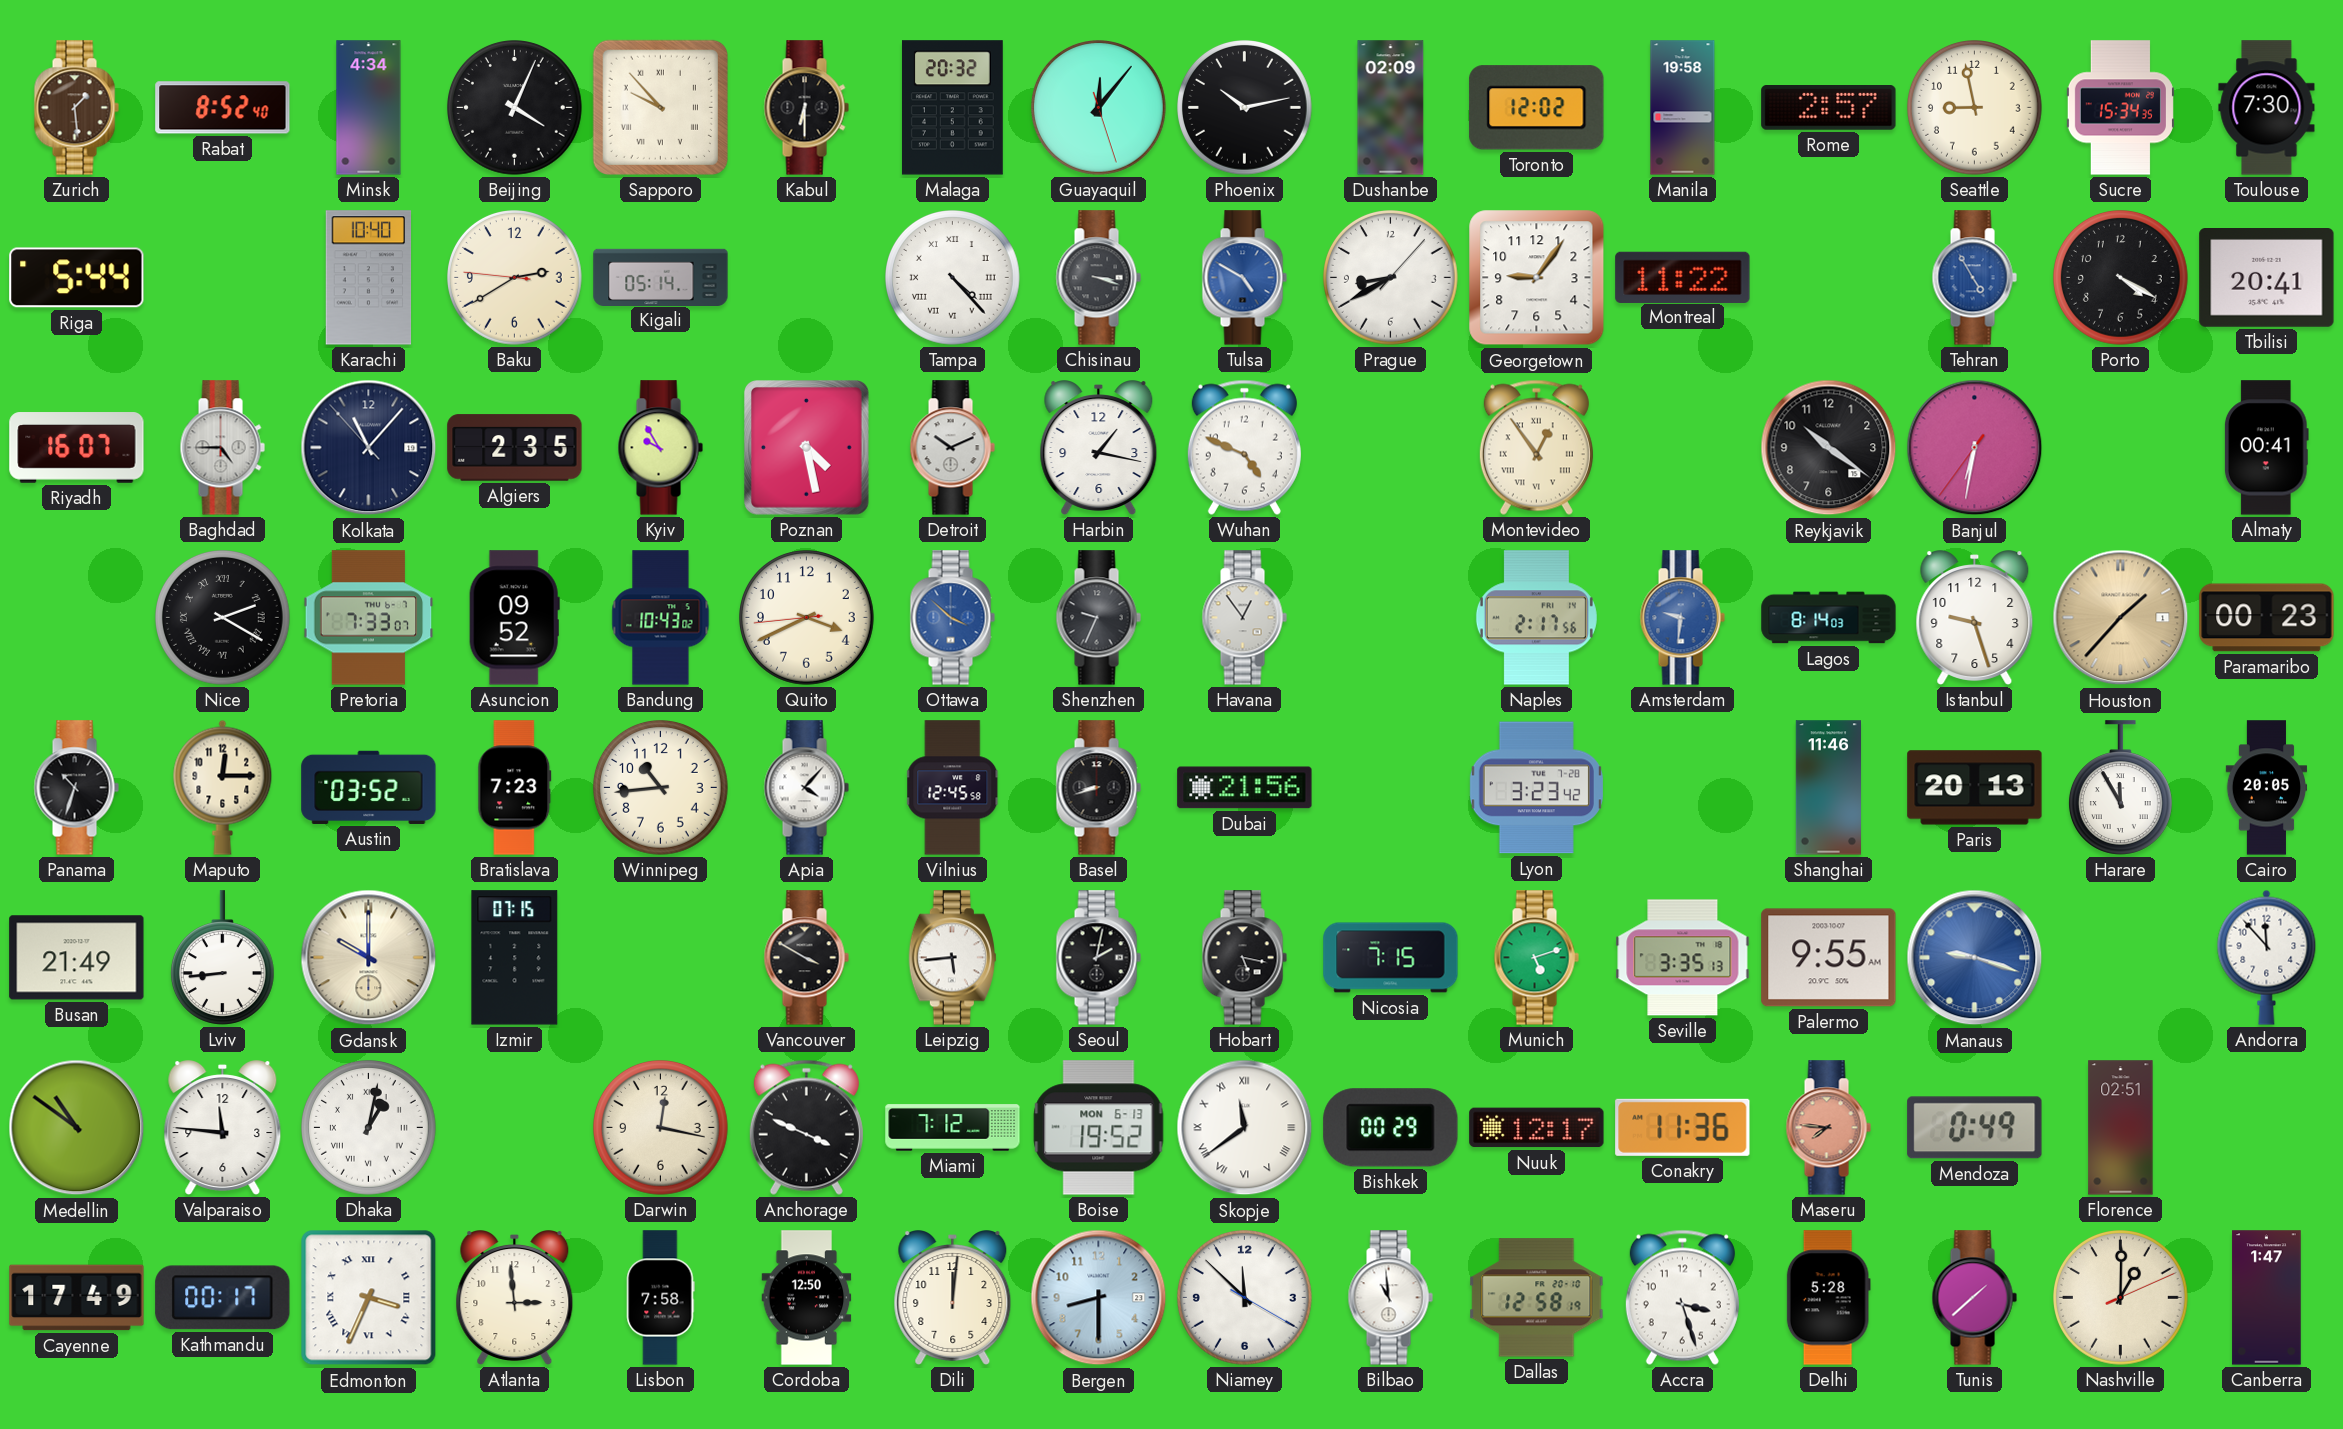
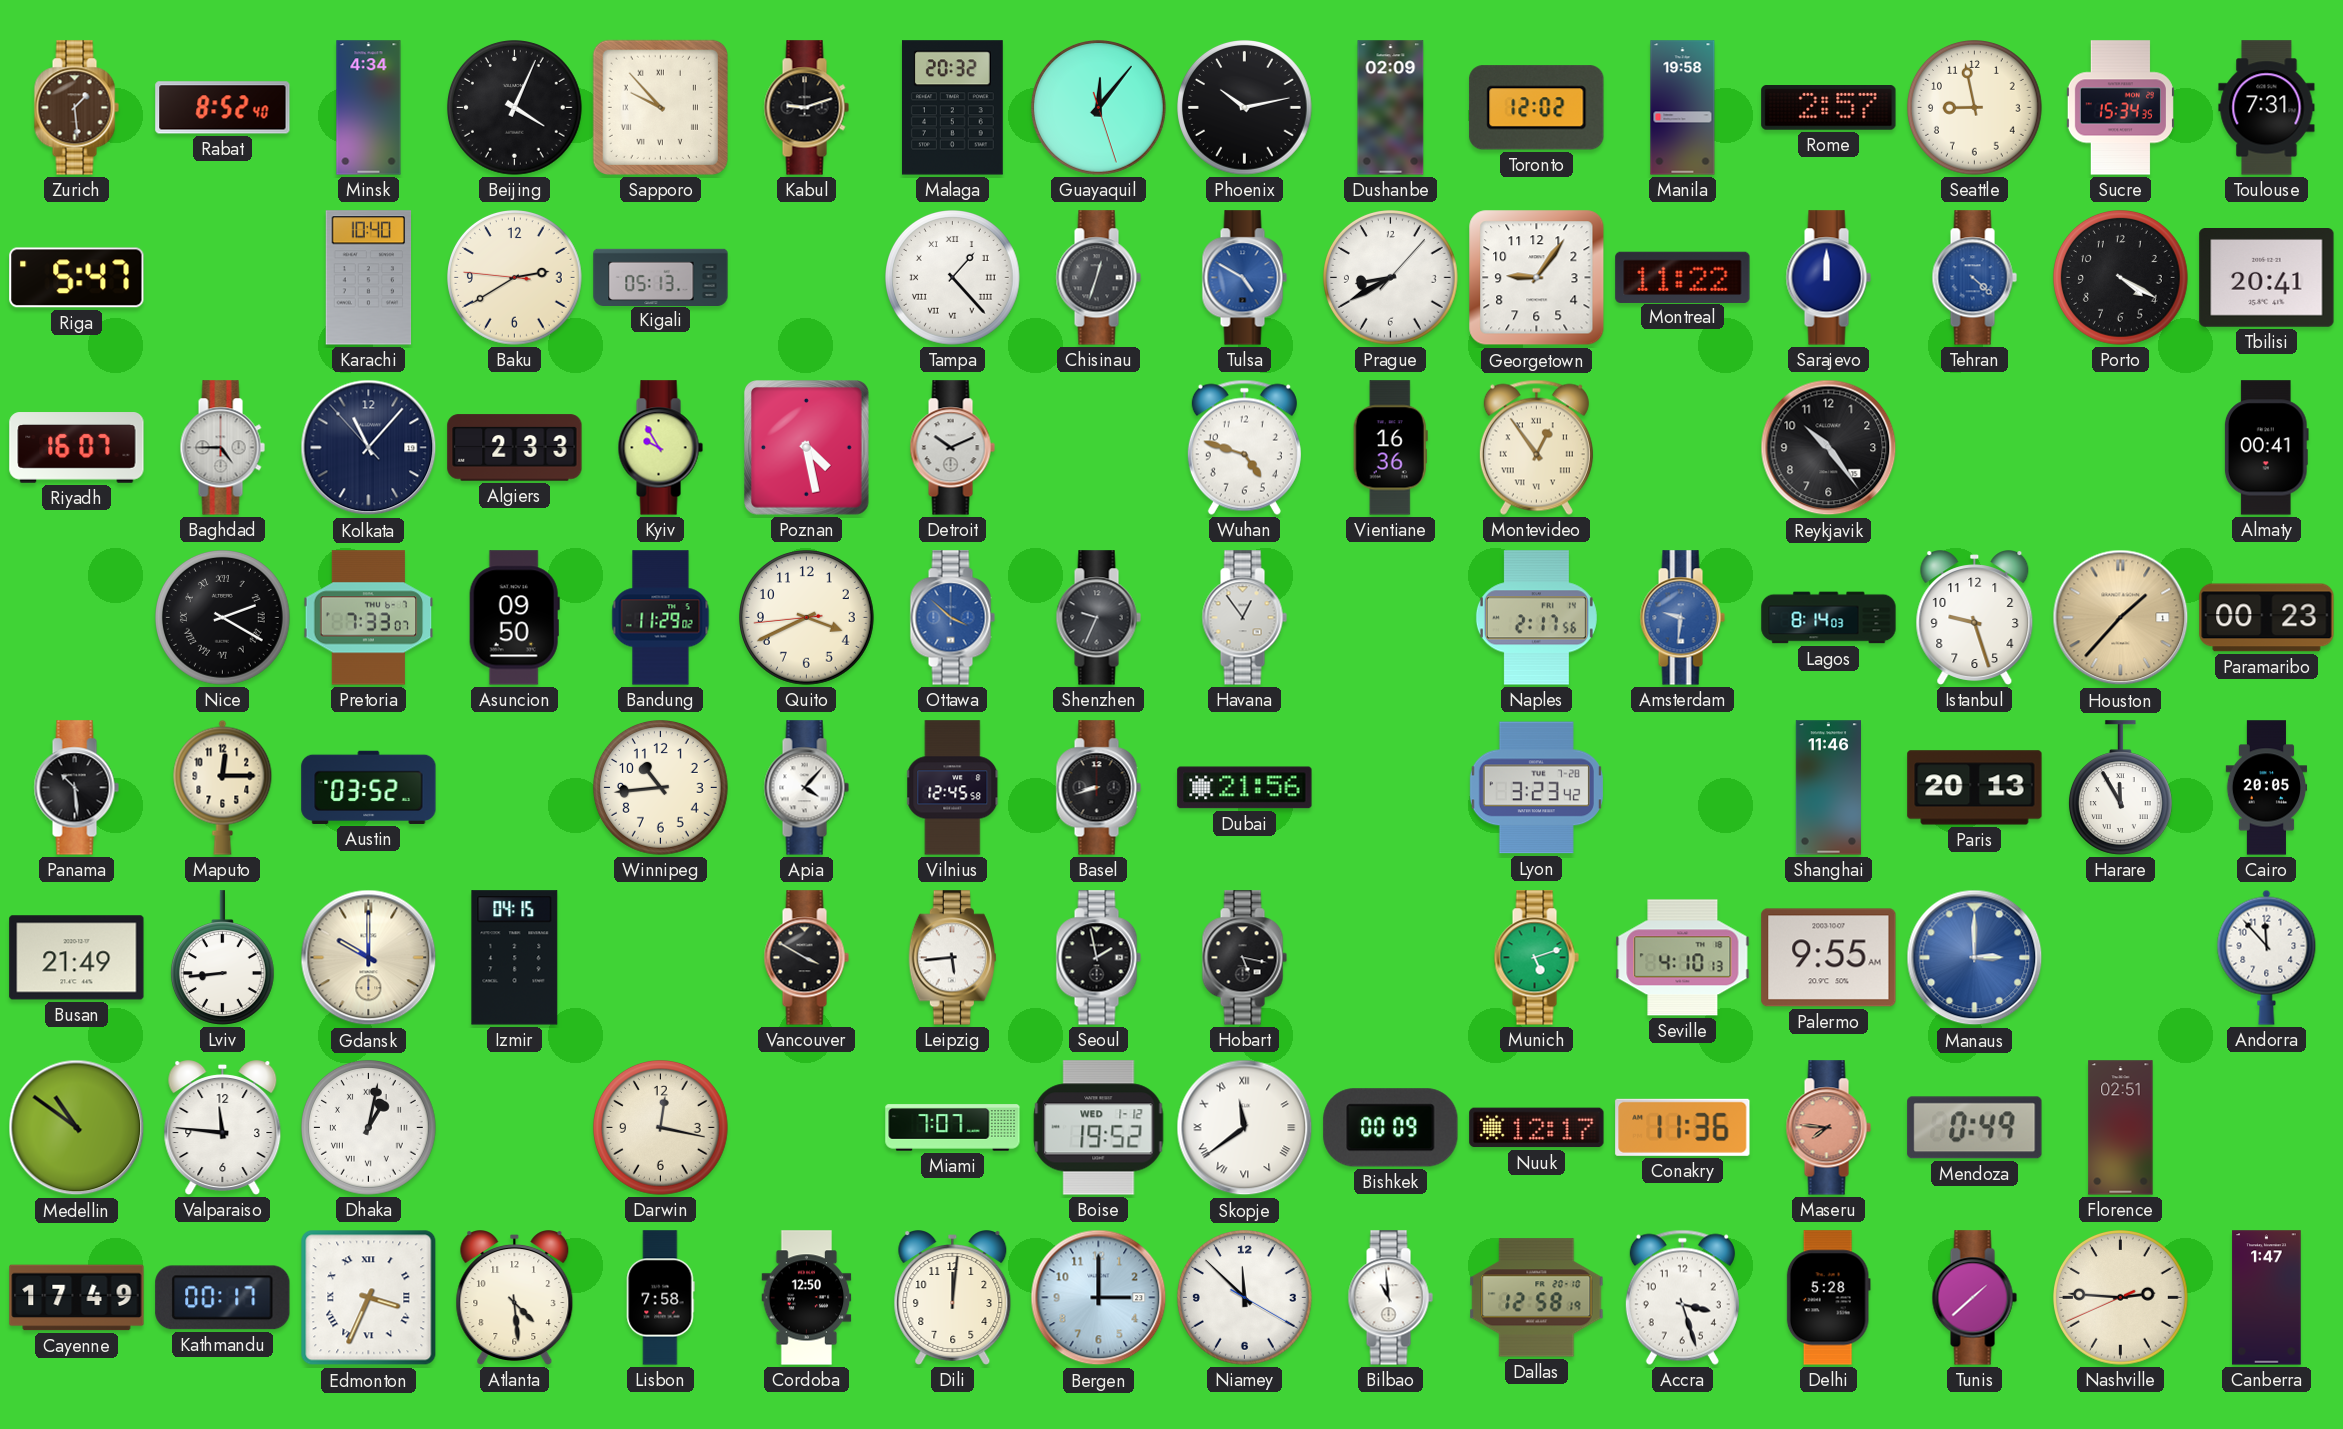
Kabul: 6:30 -> 9:12 (806, 108)
Toulouse: 7:30 -> 7:31 (2267, 108)
Riga: 5:44 -> 5:47 (77, 278)
Kigali: 05:14 -> 05:13 (661, 277)
Tampa: 4:23 -> 1:23 (953, 278)
Chisinau: 3:18 -> 12:33 (1098, 278)
Sarajevo: none -> 12:00 (1828, 278)
Tehran: 4:55 -> 4:22 (1974, 278)
Algiers: 2:35 -> 2:33 (515, 448)
Harbin: 1:17 -> none (1099, 448)
Wuhan: 4:49 -> 4:48 (1244, 447)
Vientiane: none -> 16:36 (1390, 448)
Reykjavik: 10:21 -> 10:24 (1829, 448)
Banjul: 6:31 -> none (1975, 448)
Asuncion: 09:52 -> 09:50 (514, 618)
Bandung: 10:43 -> 11:29 (661, 618)
Panama: 10:33 -> 10:29 (76, 788)
Bratislava: 7:23 -> none (515, 788)
Izmir: 07:15 -> 04:15 (515, 958)
Seoul: 2:02 -> 1:58 (1098, 958)
Nicosia: 7:15 -> none (1391, 958)
Seville: 3:35 -> 4:10 (1683, 958)
Manaus: 9:18 -> 3:00 (1975, 958)
Anchorage: 3:49 -> none (806, 1127)
Miami: 7:12 -> 7:07 (953, 1128)
Boise date: MON 6-13 -> WED 1-12 (1099, 1128)
Bishkek: 00:29 -> 00:09 (1391, 1128)
Atlanta: 2:59 -> 4:29 (515, 1298)
Bergen: 8:30 -> 3:00 (1099, 1298)
Nashville: 1:00 -> 2:45 (2121, 1298)
